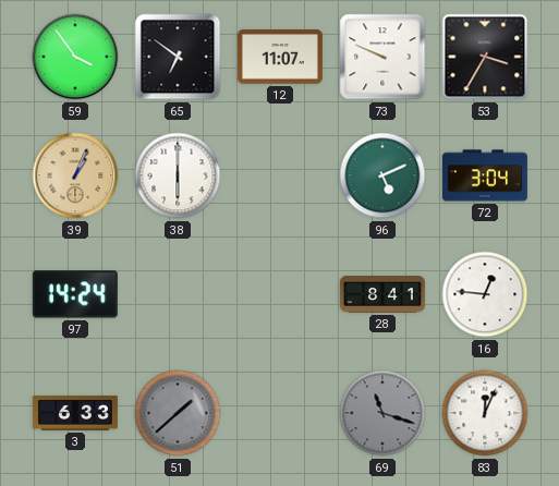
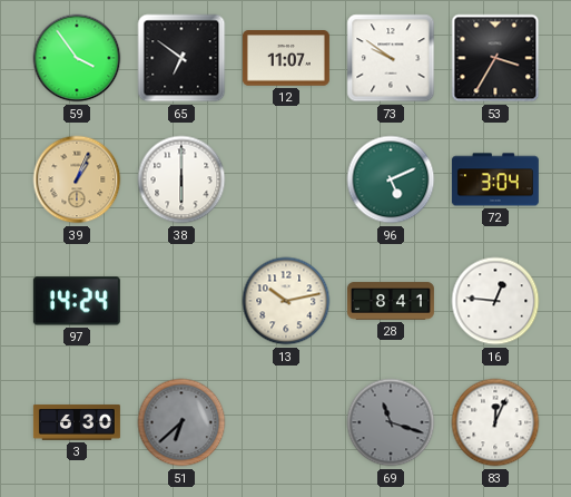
73: 9:49 -> 9:51 (391, 58)
13: none -> 10:13 (286, 301)
3: 6:33 -> 6:30 (77, 422)
51: 1:38 -> 6:38 (181, 422)
